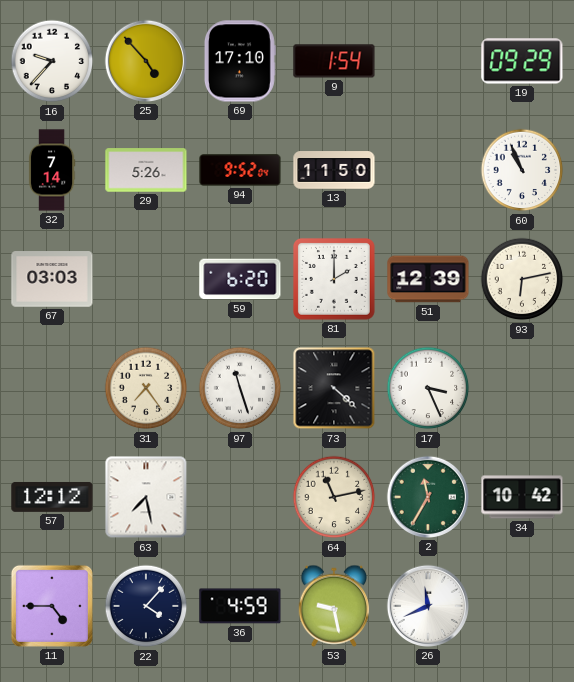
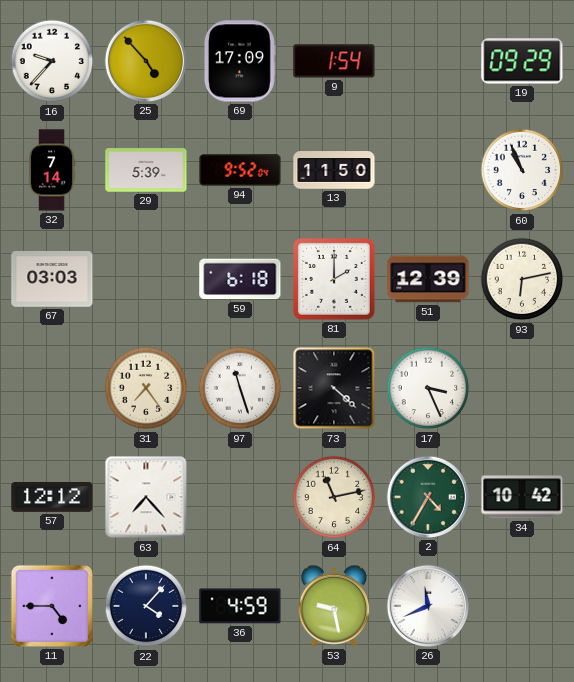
69: 17:10 -> 17:09 (239, 61)
29: 5:26 -> 5:39 (146, 170)
59: 6:20 -> 6:18 (240, 279)
63: 7:28 -> 7:23 (146, 497)
2: 11:35 -> 4:35 (428, 497)
